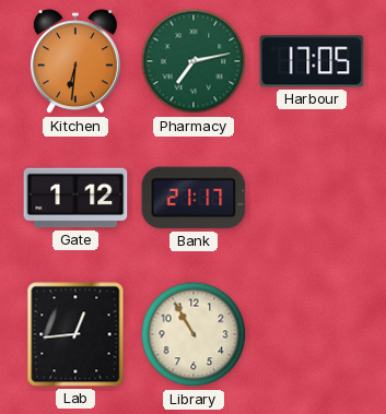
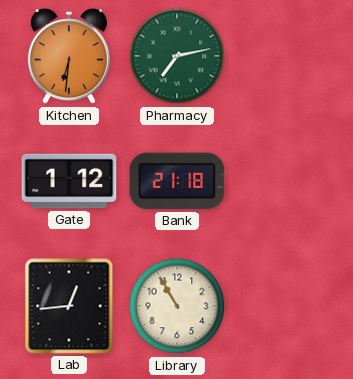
Harbour: 17:05 -> none (312, 61)
Bank: 21:17 -> 21:18 (177, 181)
